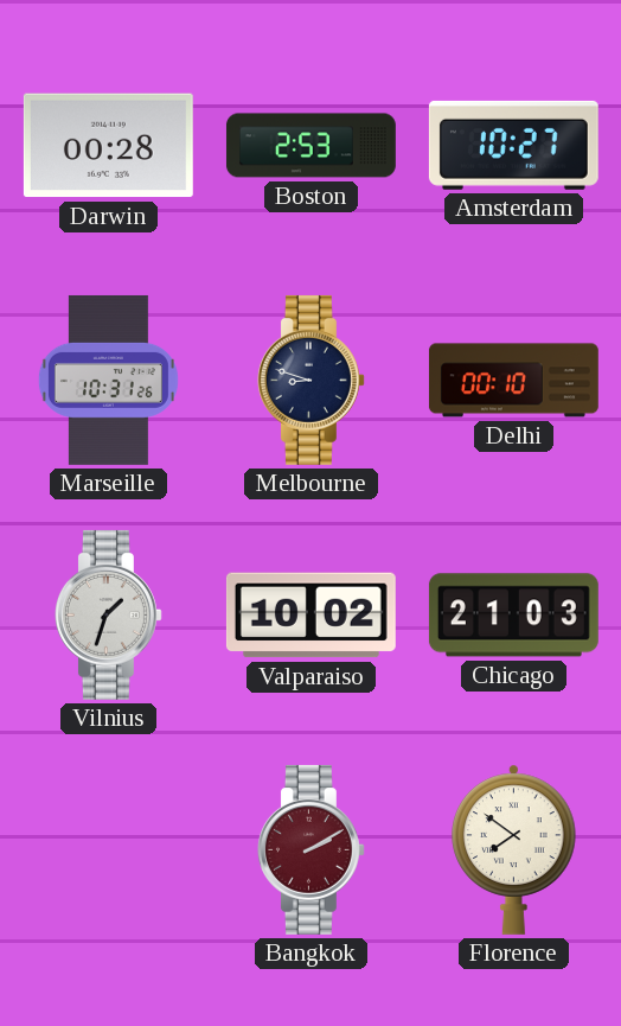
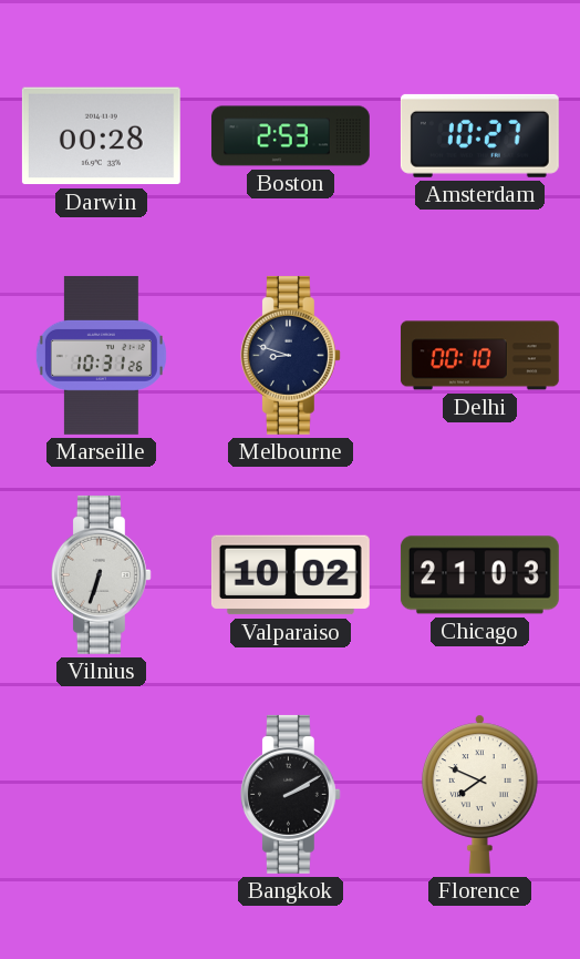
Vilnius: 1:33 -> 6:33 (101, 574)
Bangkok dial: burgundy -> black (290, 794)
Florence: 7:51 -> 7:49 (480, 794)
